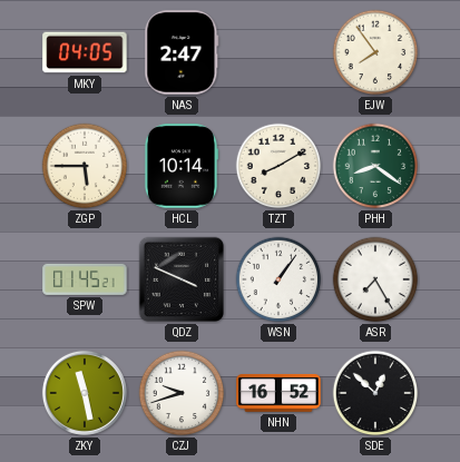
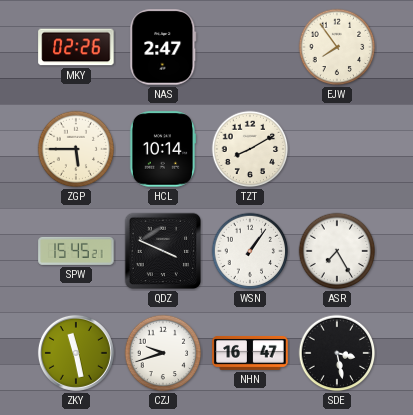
MKY: 04:05 -> 02:26 (76, 47)
PHH: 8:21 -> none (375, 166)
SPW: 01:45 -> 15:45 (76, 251)
NHN: 16:52 -> 16:47 (250, 354)
SDE: 12:52 -> 3:28 (337, 353)
